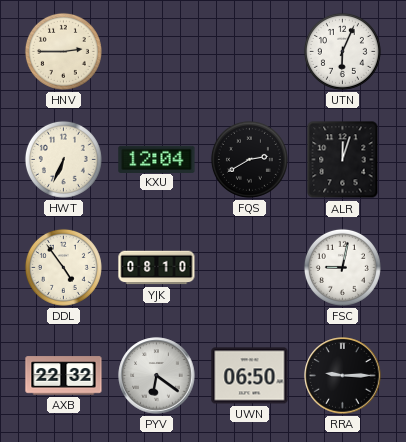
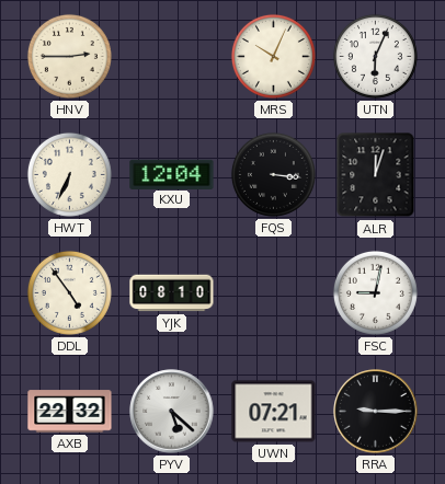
MRS: none -> 10:04 (273, 56)
FQS: 2:40 -> 3:16 (273, 174)
PYV: 6:21 -> 5:22 (172, 412)
UWN: 06:50 -> 07:21 (274, 412)
